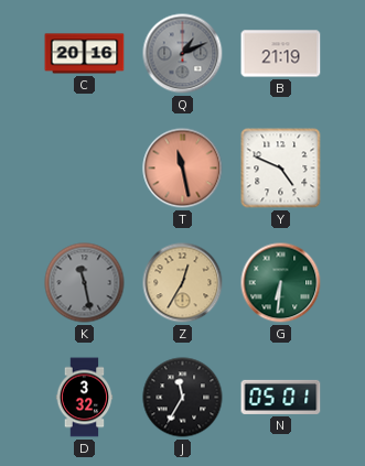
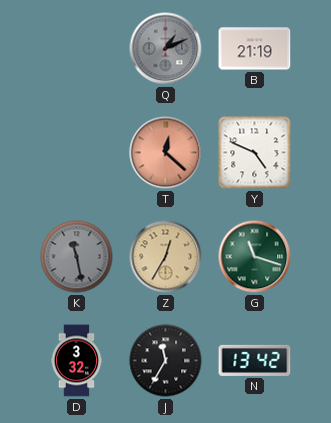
C: 20:16 -> none (85, 54)
T: 11:28 -> 12:22 (166, 153)
G: 6:31 -> 11:18 (255, 257)
N: 05:01 -> 13:42 (255, 360)
